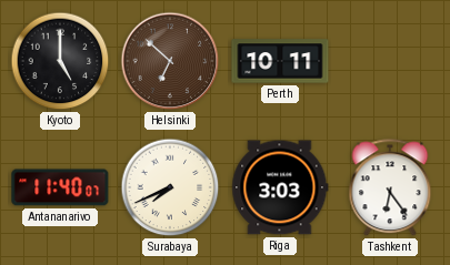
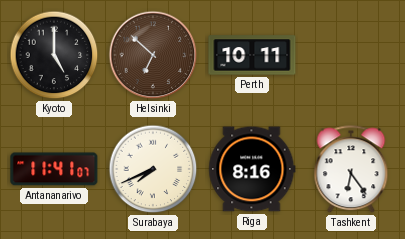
Antananarivo: 11:40 -> 11:41 (54, 169)
Riga: 3:03 -> 8:16 (252, 169)
